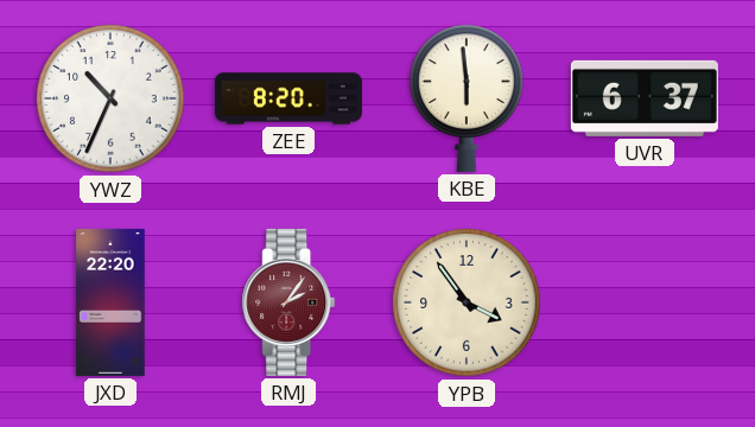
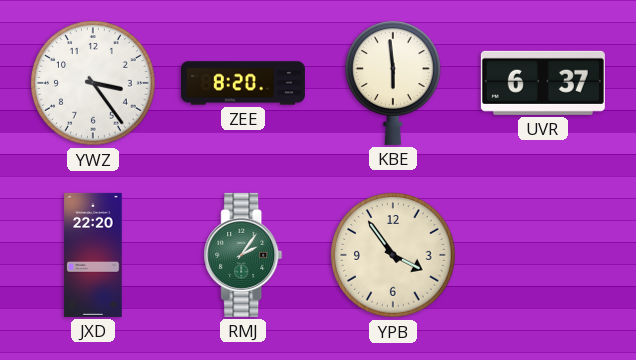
YWZ: 10:34 -> 3:24 (94, 84)
RMJ dial: burgundy -> green (243, 255)
